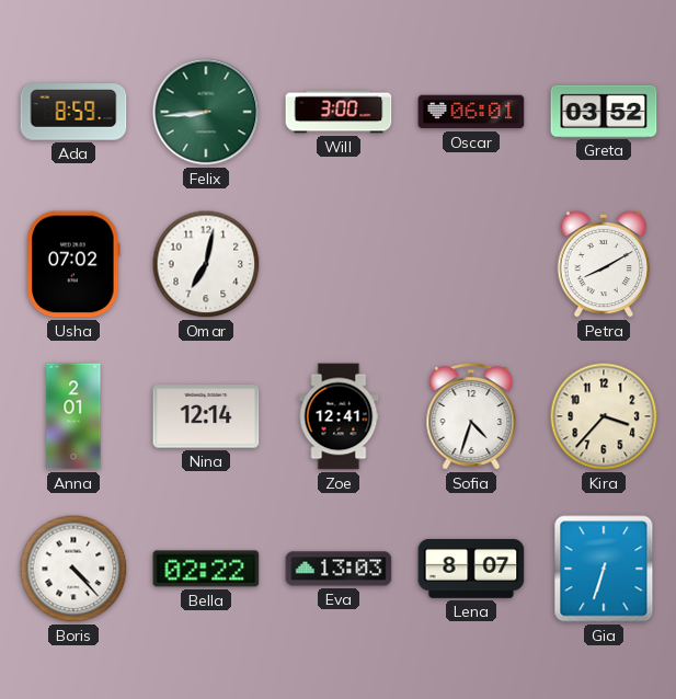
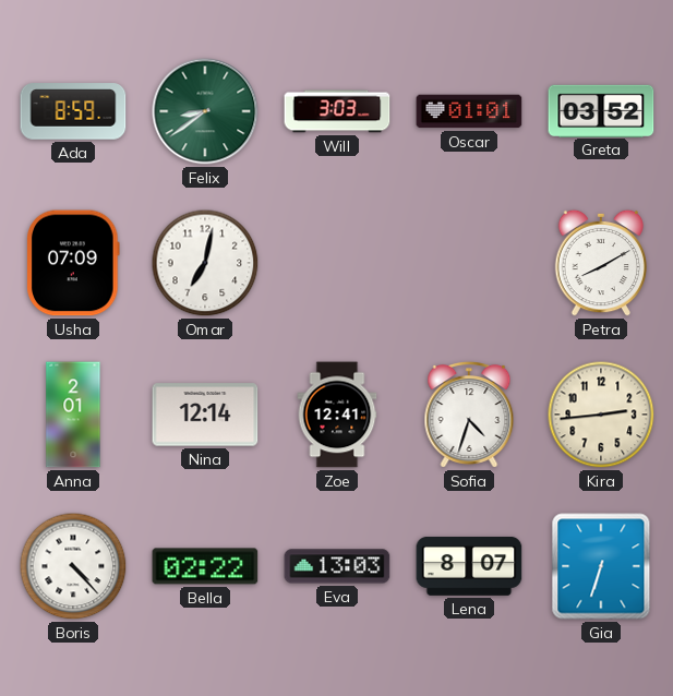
Felix: 8:44 -> 8:39 (205, 111)
Will: 3:00 -> 3:03 (337, 111)
Oscar: 06:01 -> 01:01 (469, 111)
Usha: 07:02 -> 07:09 (73, 263)
Kira: 3:37 -> 2:44 (601, 415)
